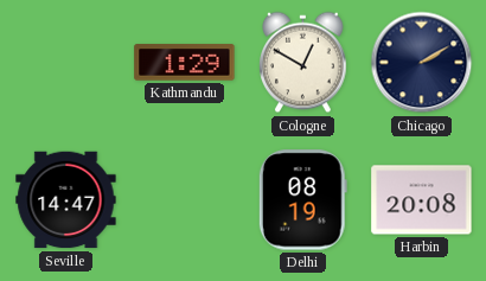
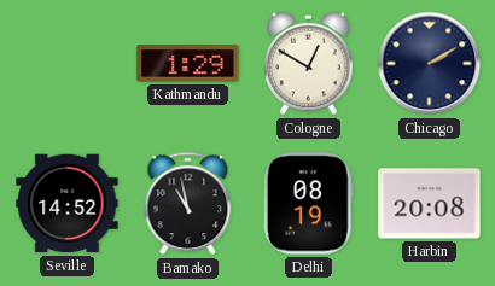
Seville: 14:47 -> 14:52 (68, 204)
Bamako: none -> 10:58 (188, 204)
